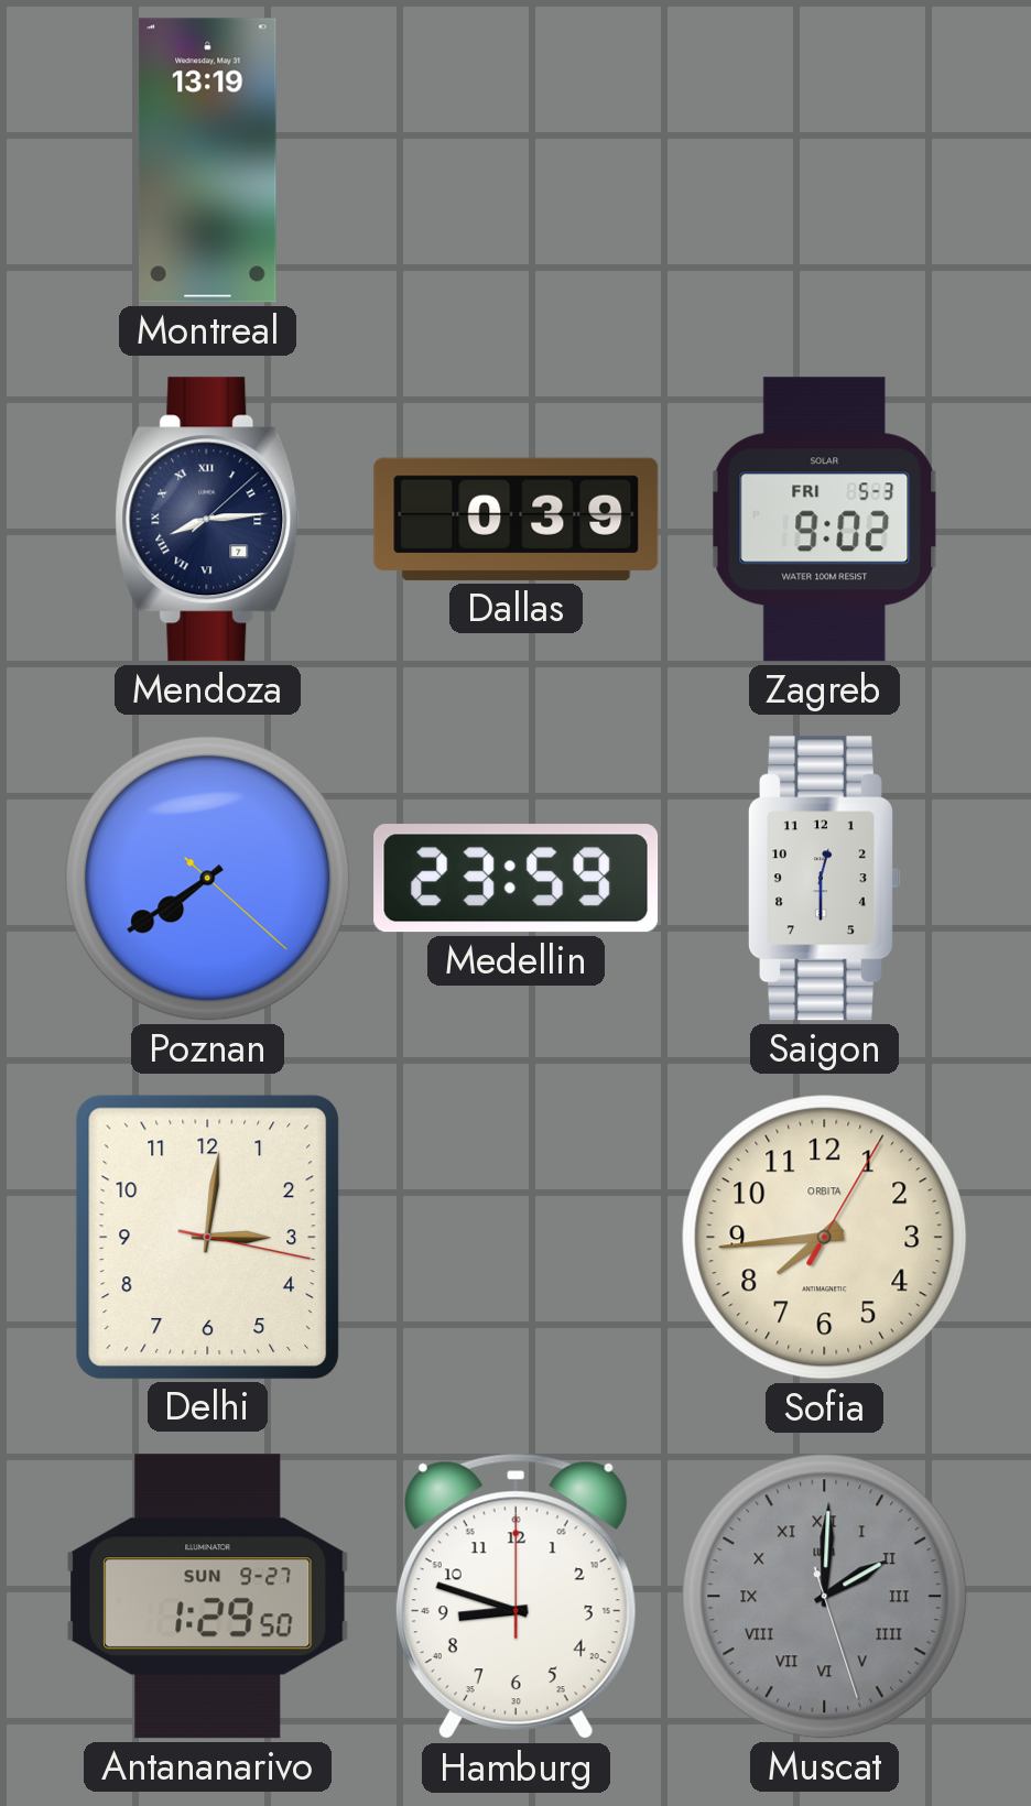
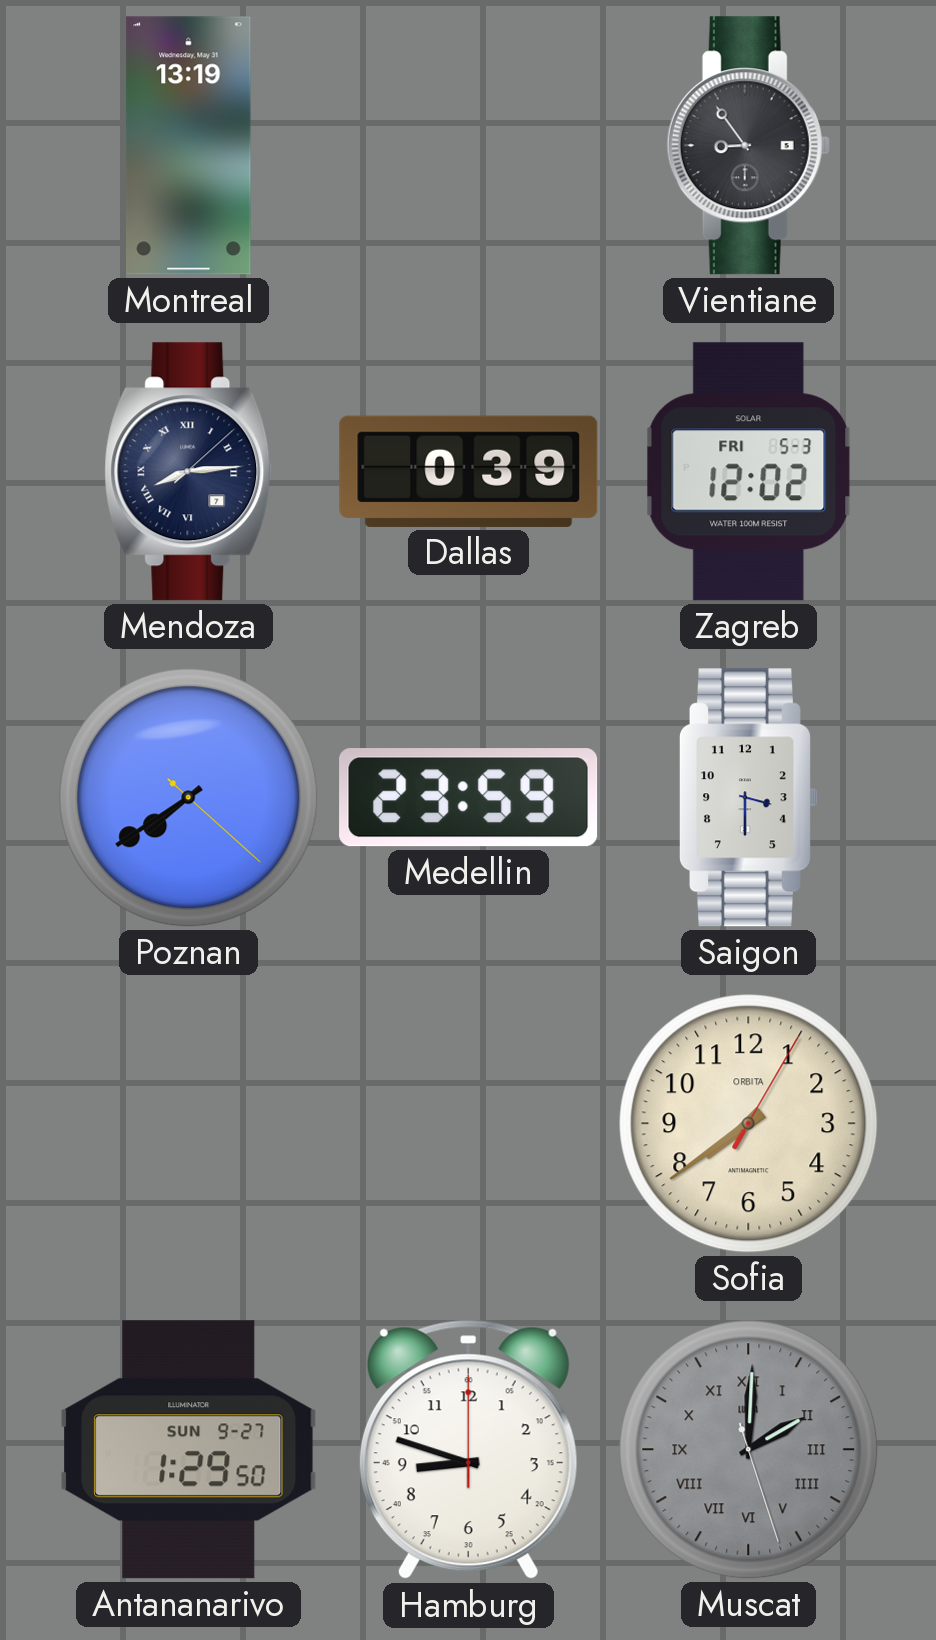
Vientiane: none -> 8:54 (748, 146)
Zagreb: 9:02 -> 12:02 (749, 472)
Saigon: 12:30 -> 3:30 (748, 798)
Delhi: 3:01 -> none (207, 1237)
Sofia: 7:44 -> 7:39 (749, 1124)
